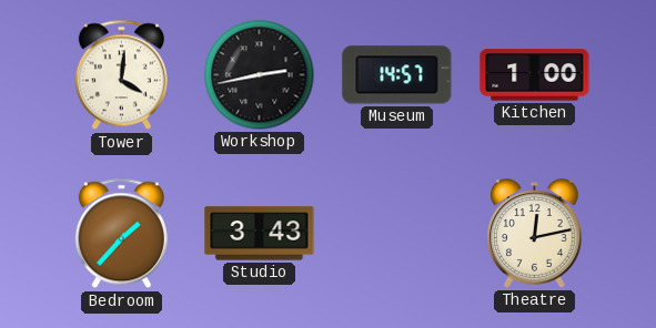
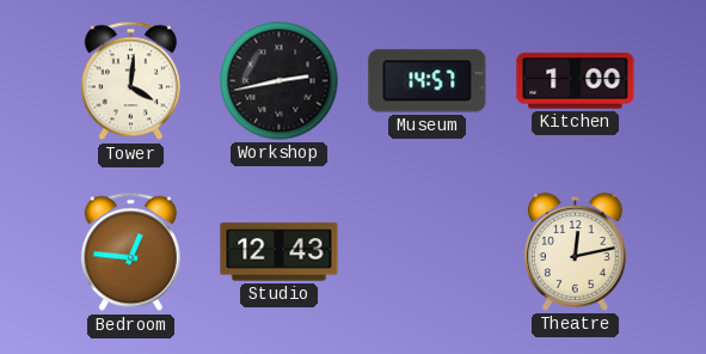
Bedroom: 1:37 -> 12:46 (130, 252)
Studio: 3:43 -> 12:43 (280, 252)
